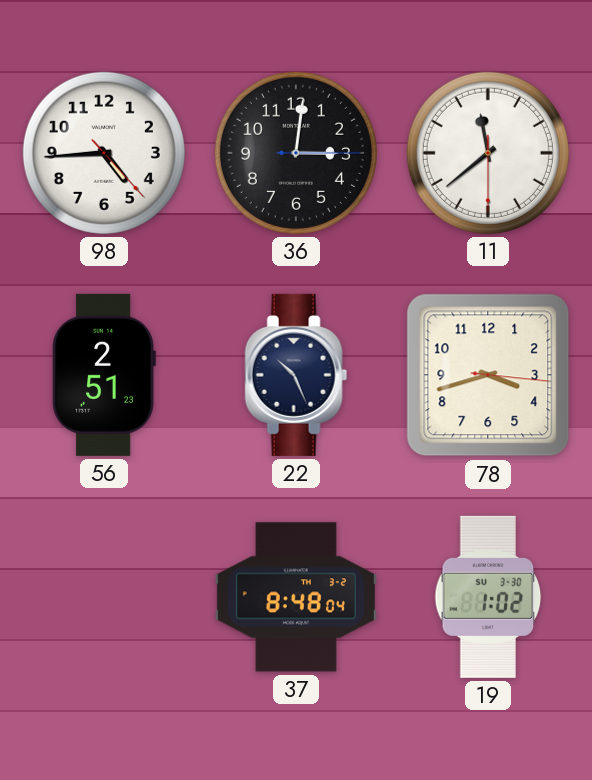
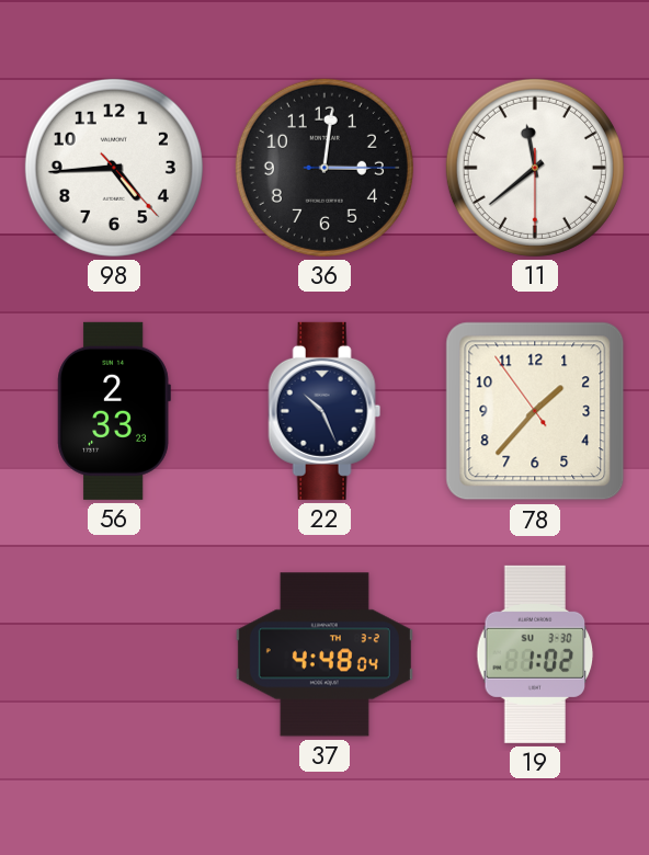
56: 2:51 -> 2:33 (114, 411)
78: 3:42 -> 1:36 (535, 411)
37: 8:48 -> 4:48 (324, 654)
